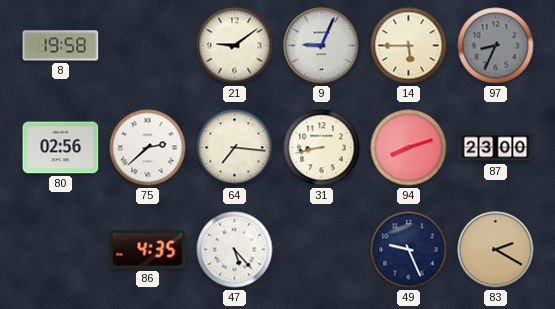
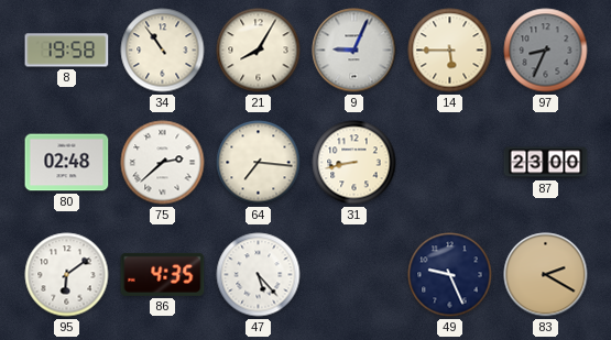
34: none -> 10:54 (163, 51)
21: 9:09 -> 8:05 (259, 51)
80: 02:56 -> 02:48 (67, 163)
94: 8:12 -> none (409, 148)
95: none -> 6:09 (67, 275)
